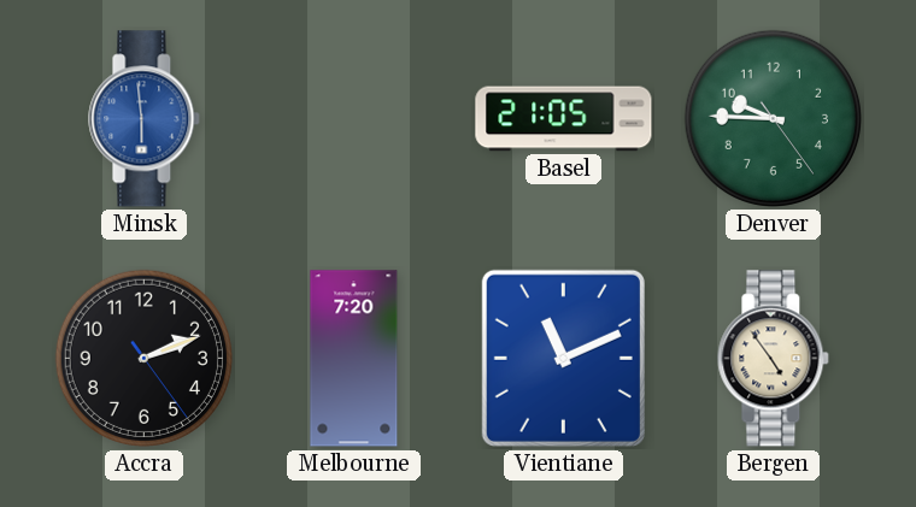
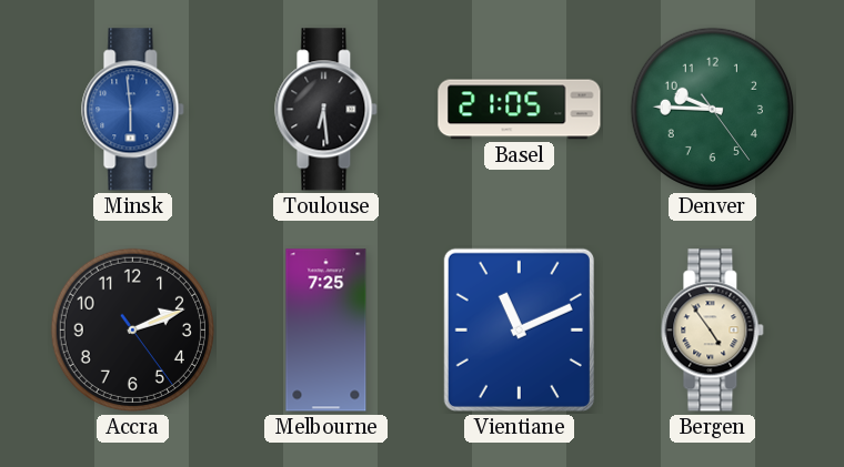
Toulouse: none -> 6:29 (326, 110)
Melbourne: 7:20 -> 7:25 (326, 331)
